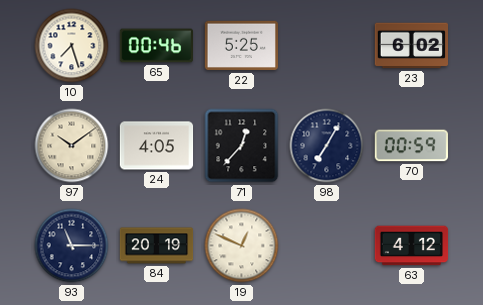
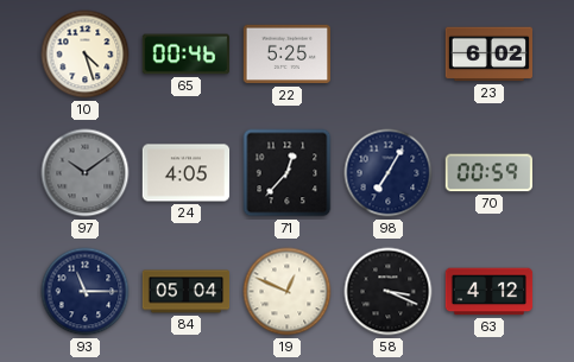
10: 7:27 -> 4:27 (86, 55)
97 dial: cream -> grey (86, 173)
84: 20:19 -> 05:04 (187, 292)
58: none -> 3:19 (389, 292)
